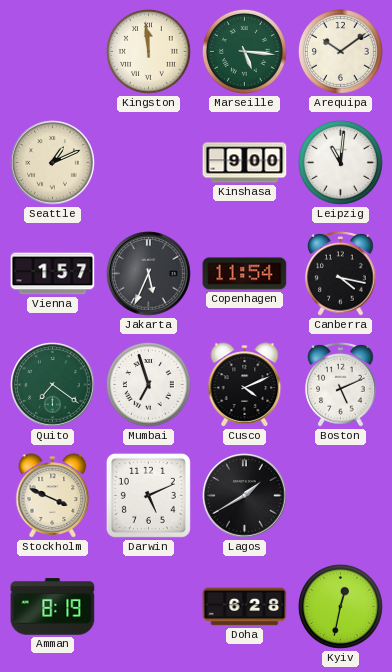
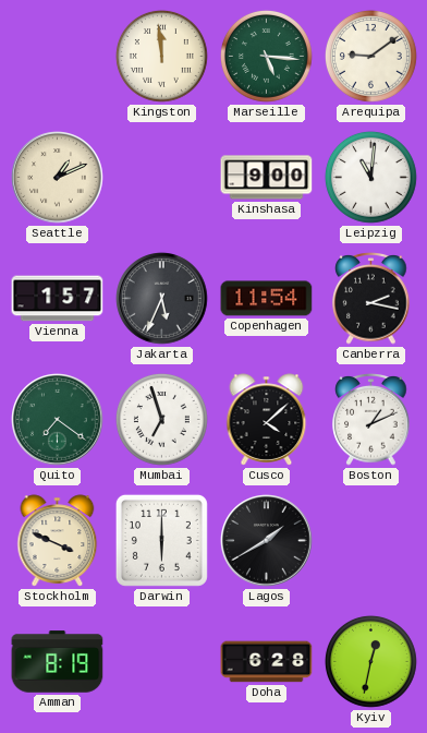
Arequipa: 10:09 -> 9:09 (370, 56)
Canberra: 4:17 -> 2:17 (371, 299)
Cusco: 4:11 -> 4:08 (267, 420)
Boston: 5:11 -> 1:11 (371, 420)
Darwin: 5:11 -> 6:00 (161, 540)
